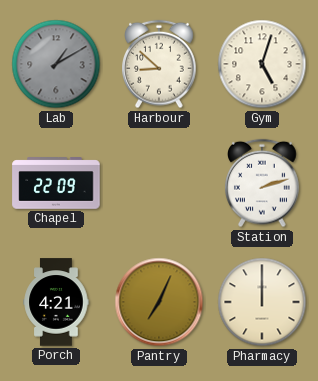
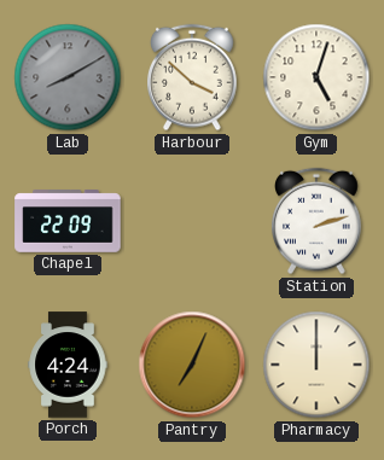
Lab: 1:10 -> 8:10 (68, 77)
Harbour: 8:52 -> 3:52 (193, 77)
Porch: 4:21 -> 4:24 (68, 365)
